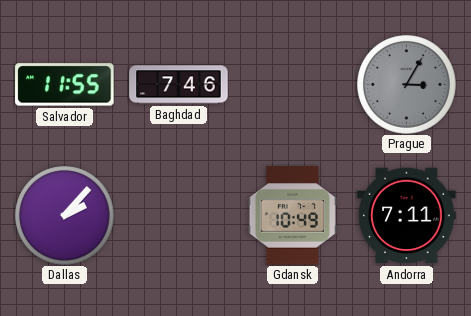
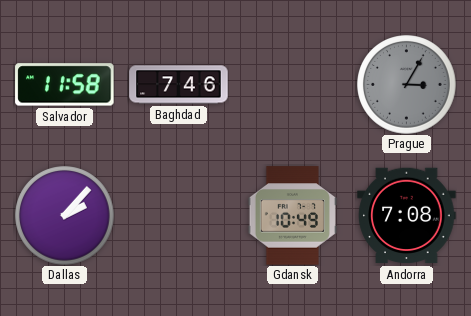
Salvador: 11:55 -> 11:58 (65, 85)
Andorra: 7:11 -> 7:08 (407, 216)
